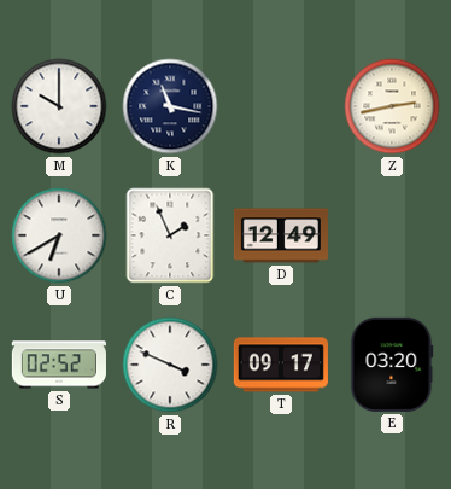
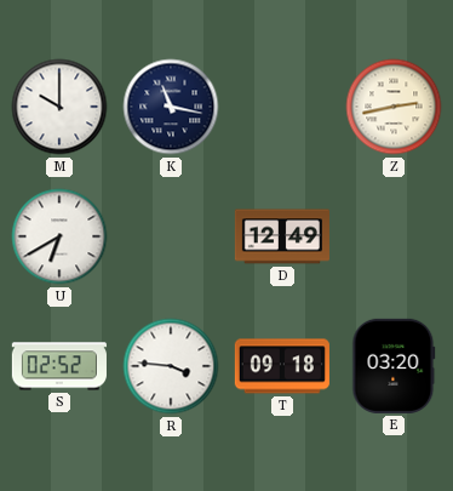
C: 1:56 -> none (170, 235)
R: 3:49 -> 3:46 (171, 366)
T: 09:17 -> 09:18 (282, 366)
